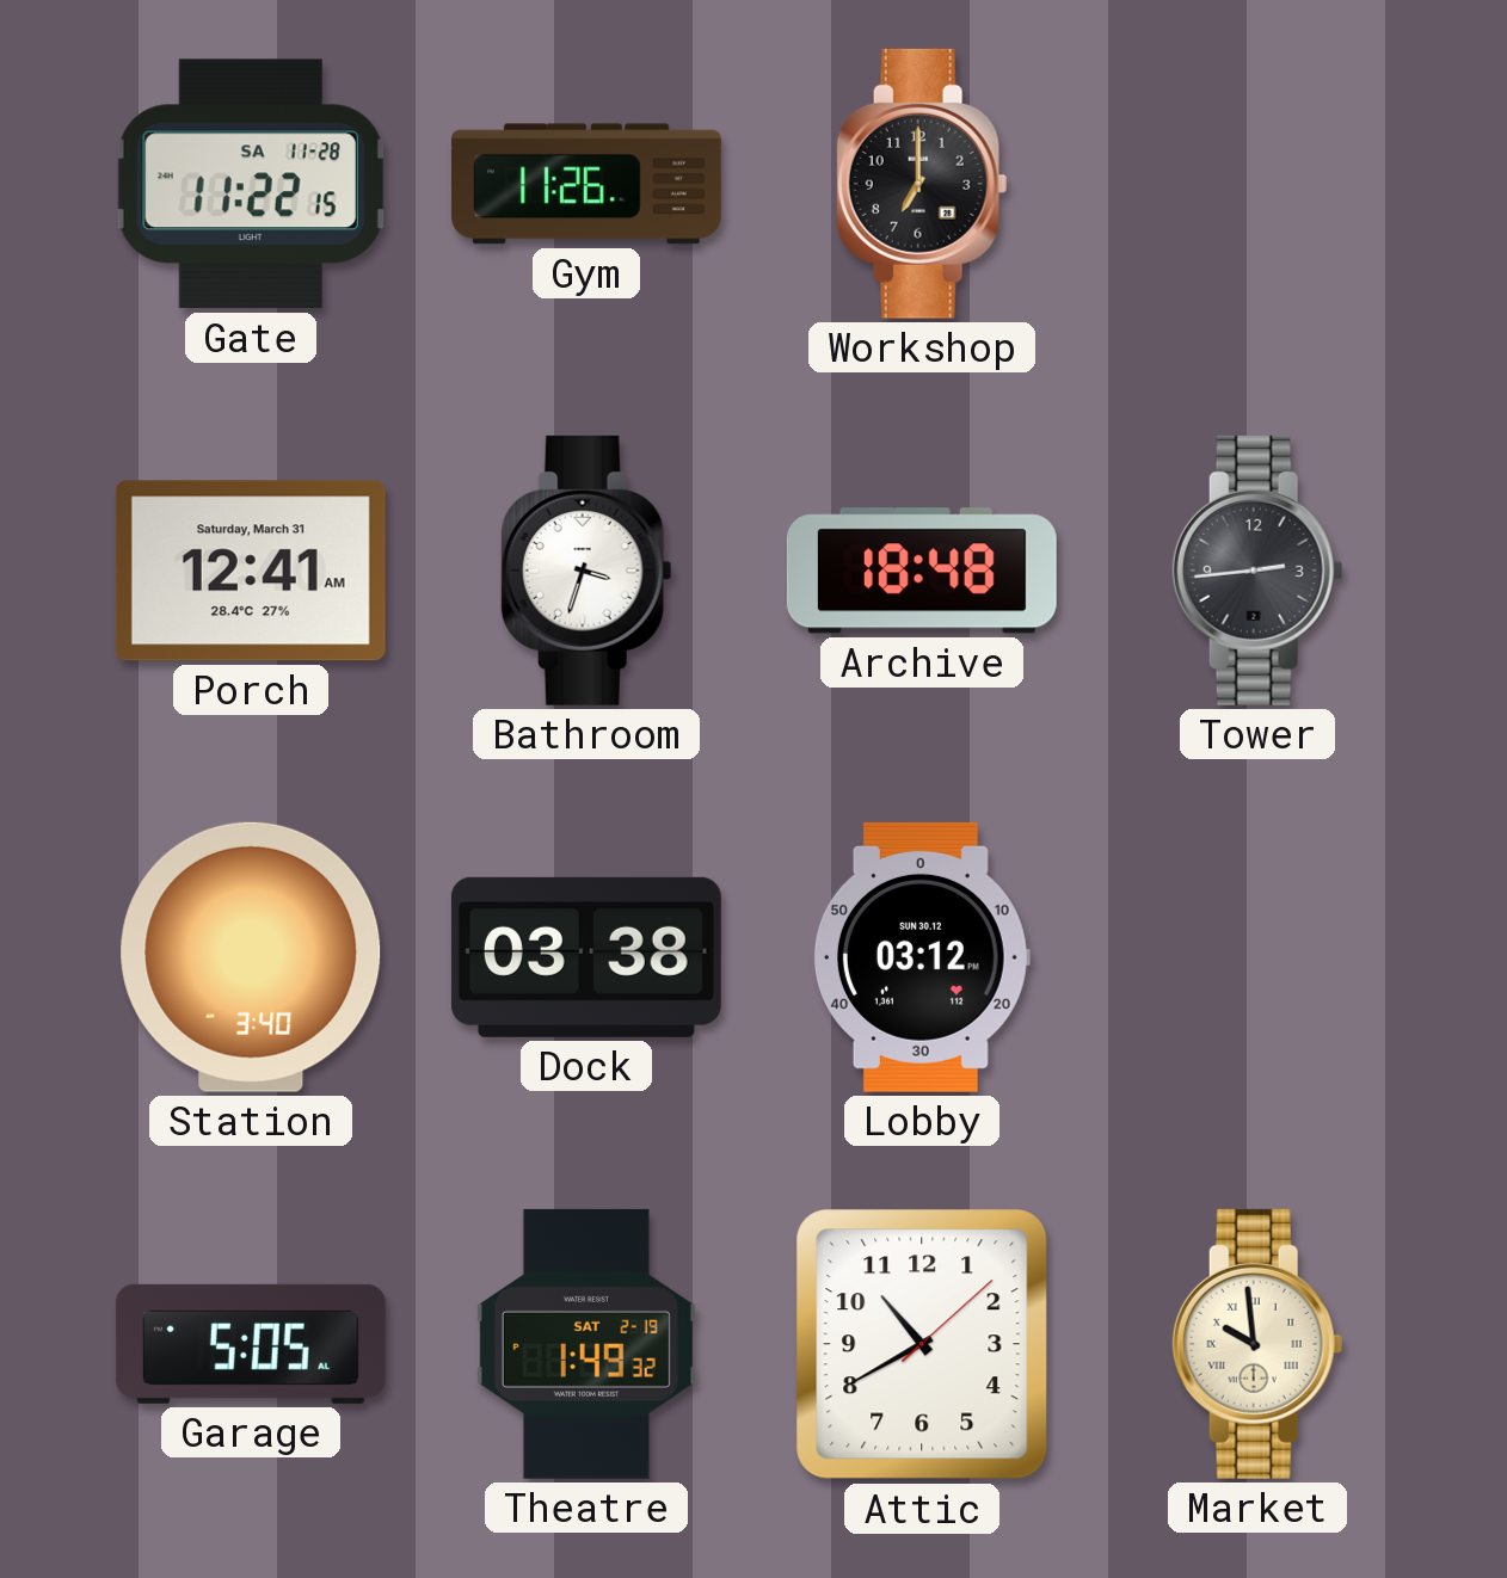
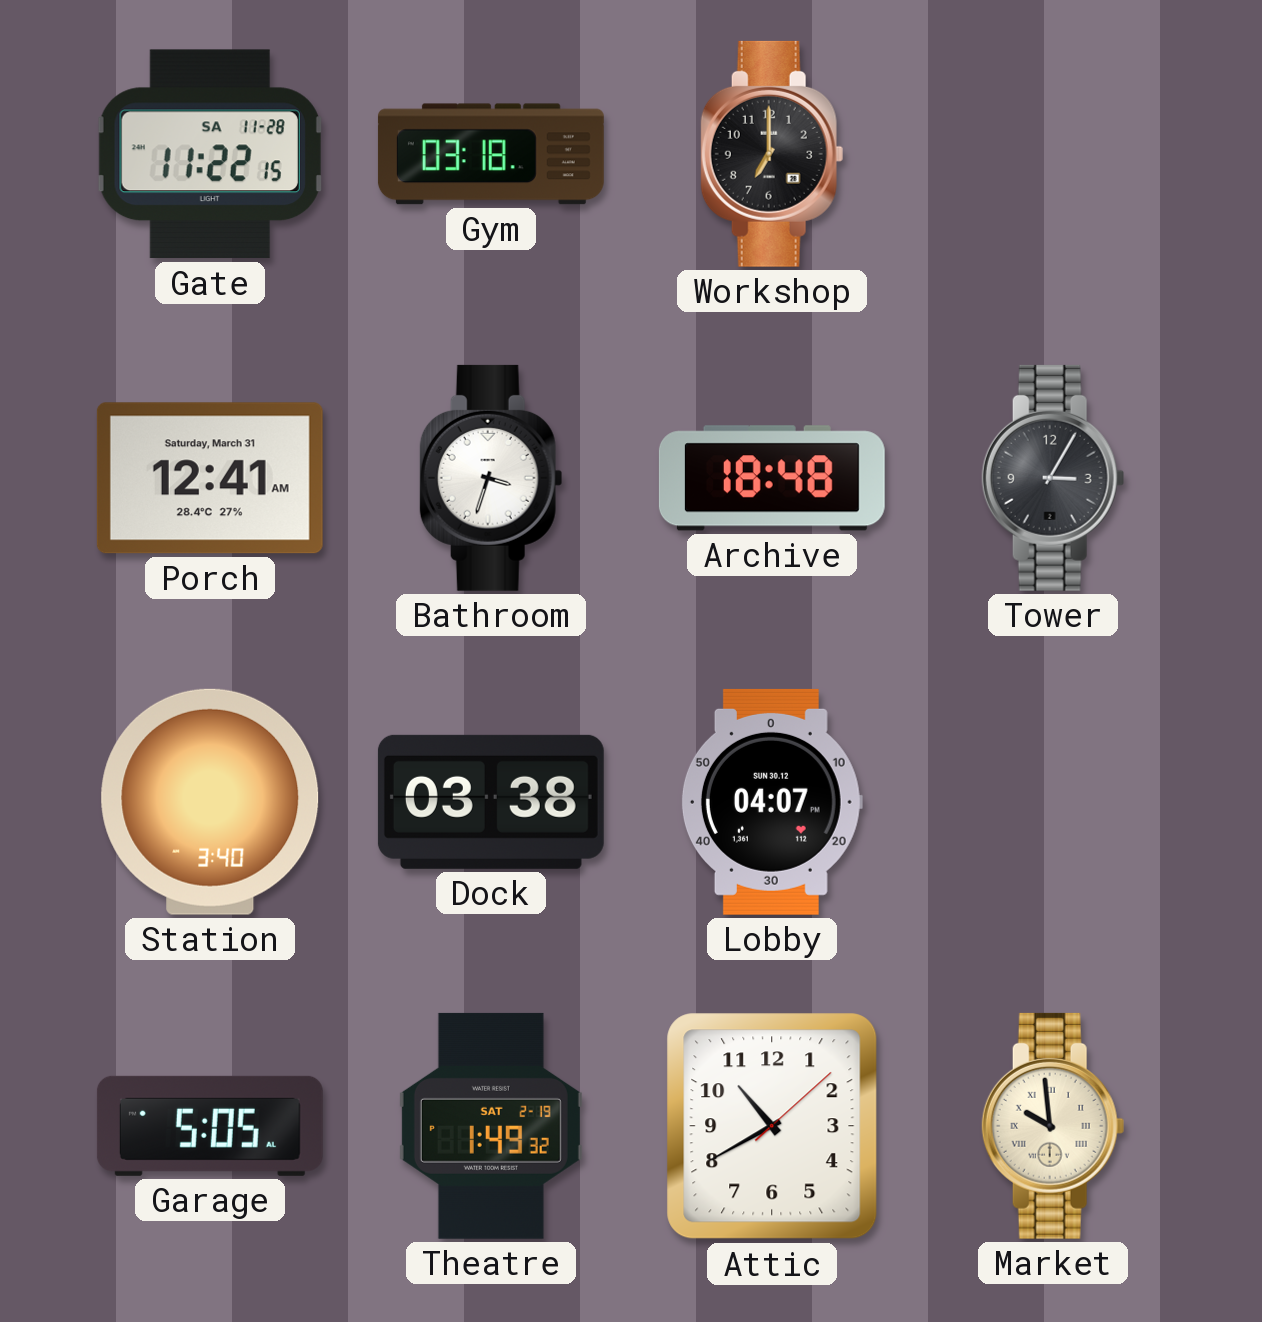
Gym: 11:26 -> 03:18 (491, 154)
Tower: 2:44 -> 3:05 (1053, 478)
Lobby: 03:12 -> 04:07 (772, 802)
